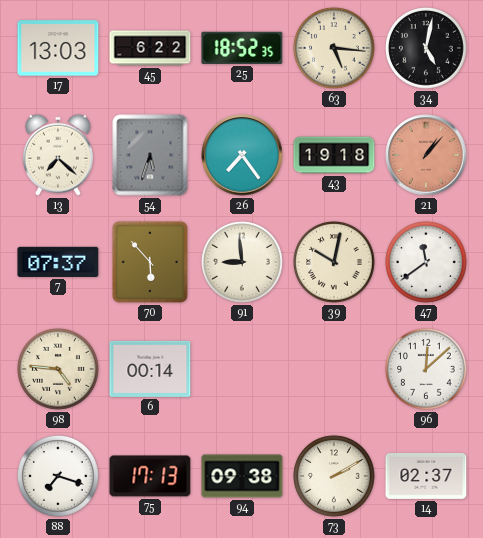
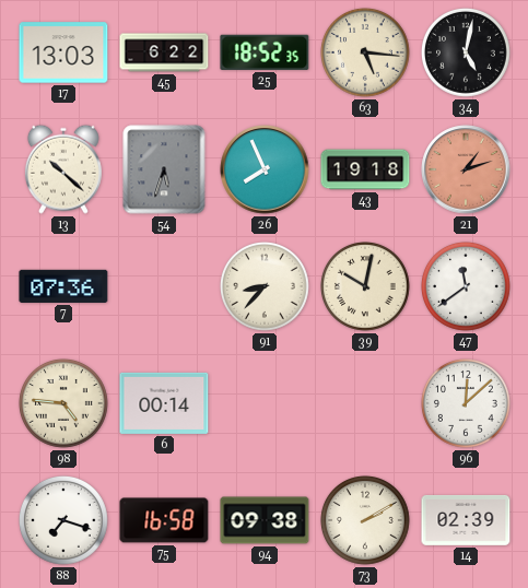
13: 7:22 -> 10:22 (63, 169)
26: 7:24 -> 7:56 (265, 169)
21: 1:07 -> 1:12 (466, 169)
7: 07:37 -> 07:36 (63, 286)
70: 5:53 -> none (150, 262)
91: 8:59 -> 8:37 (266, 287)
75: 17:13 -> 16:58 (164, 520)
14: 02:37 -> 02:39 (466, 520)
